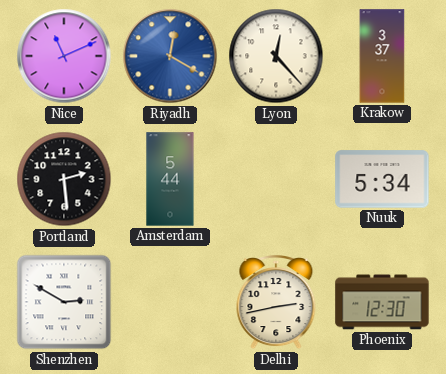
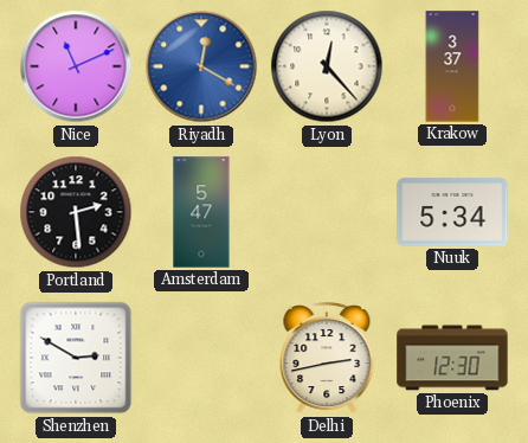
Amsterdam: 5:44 -> 5:47 (201, 212)
